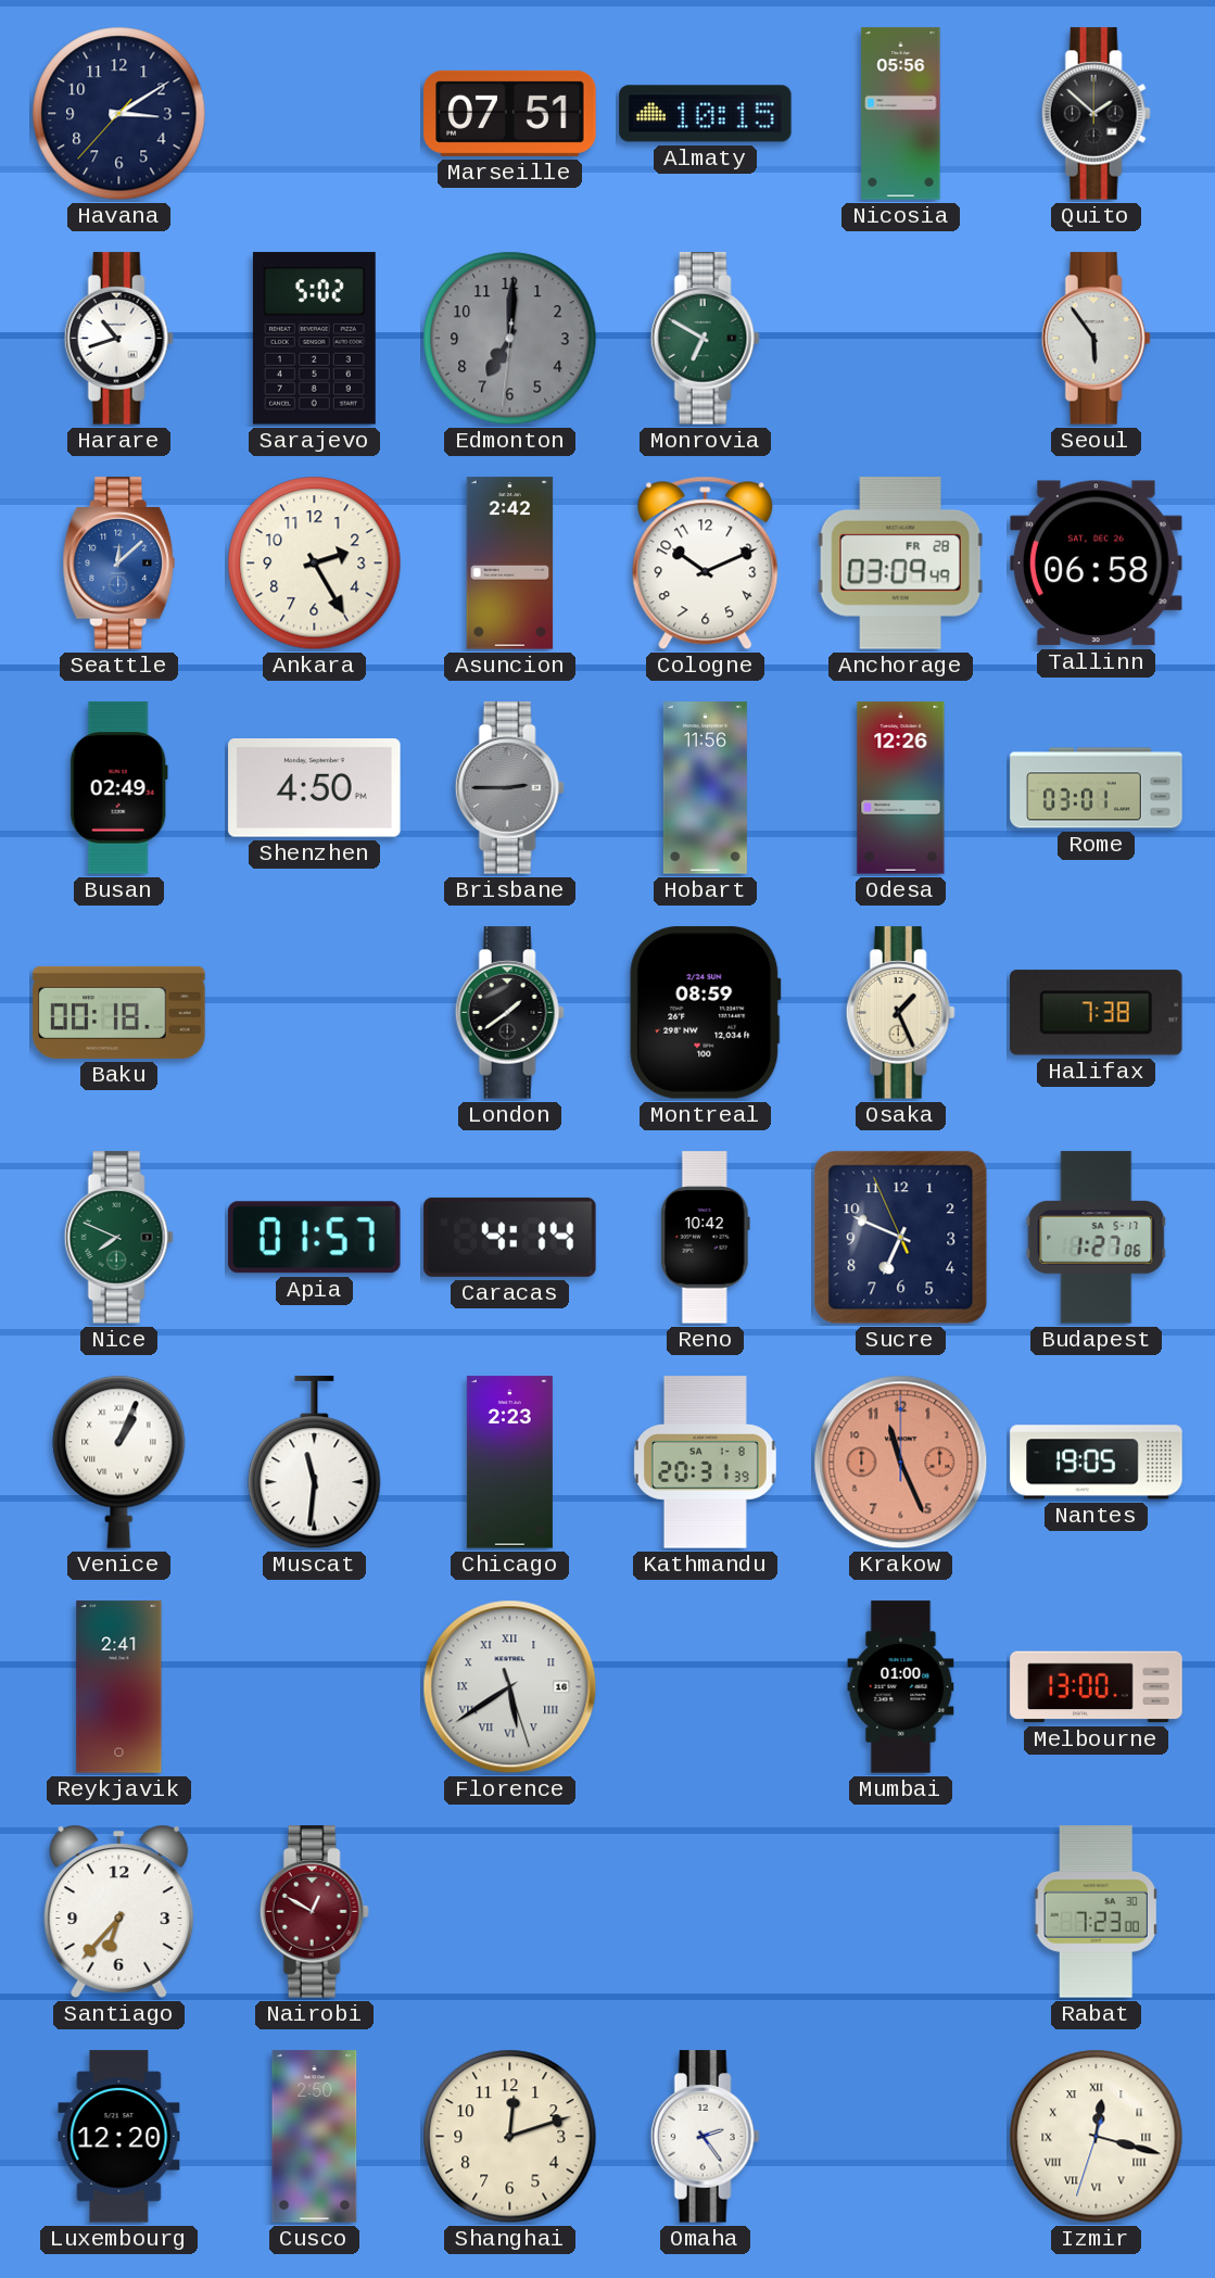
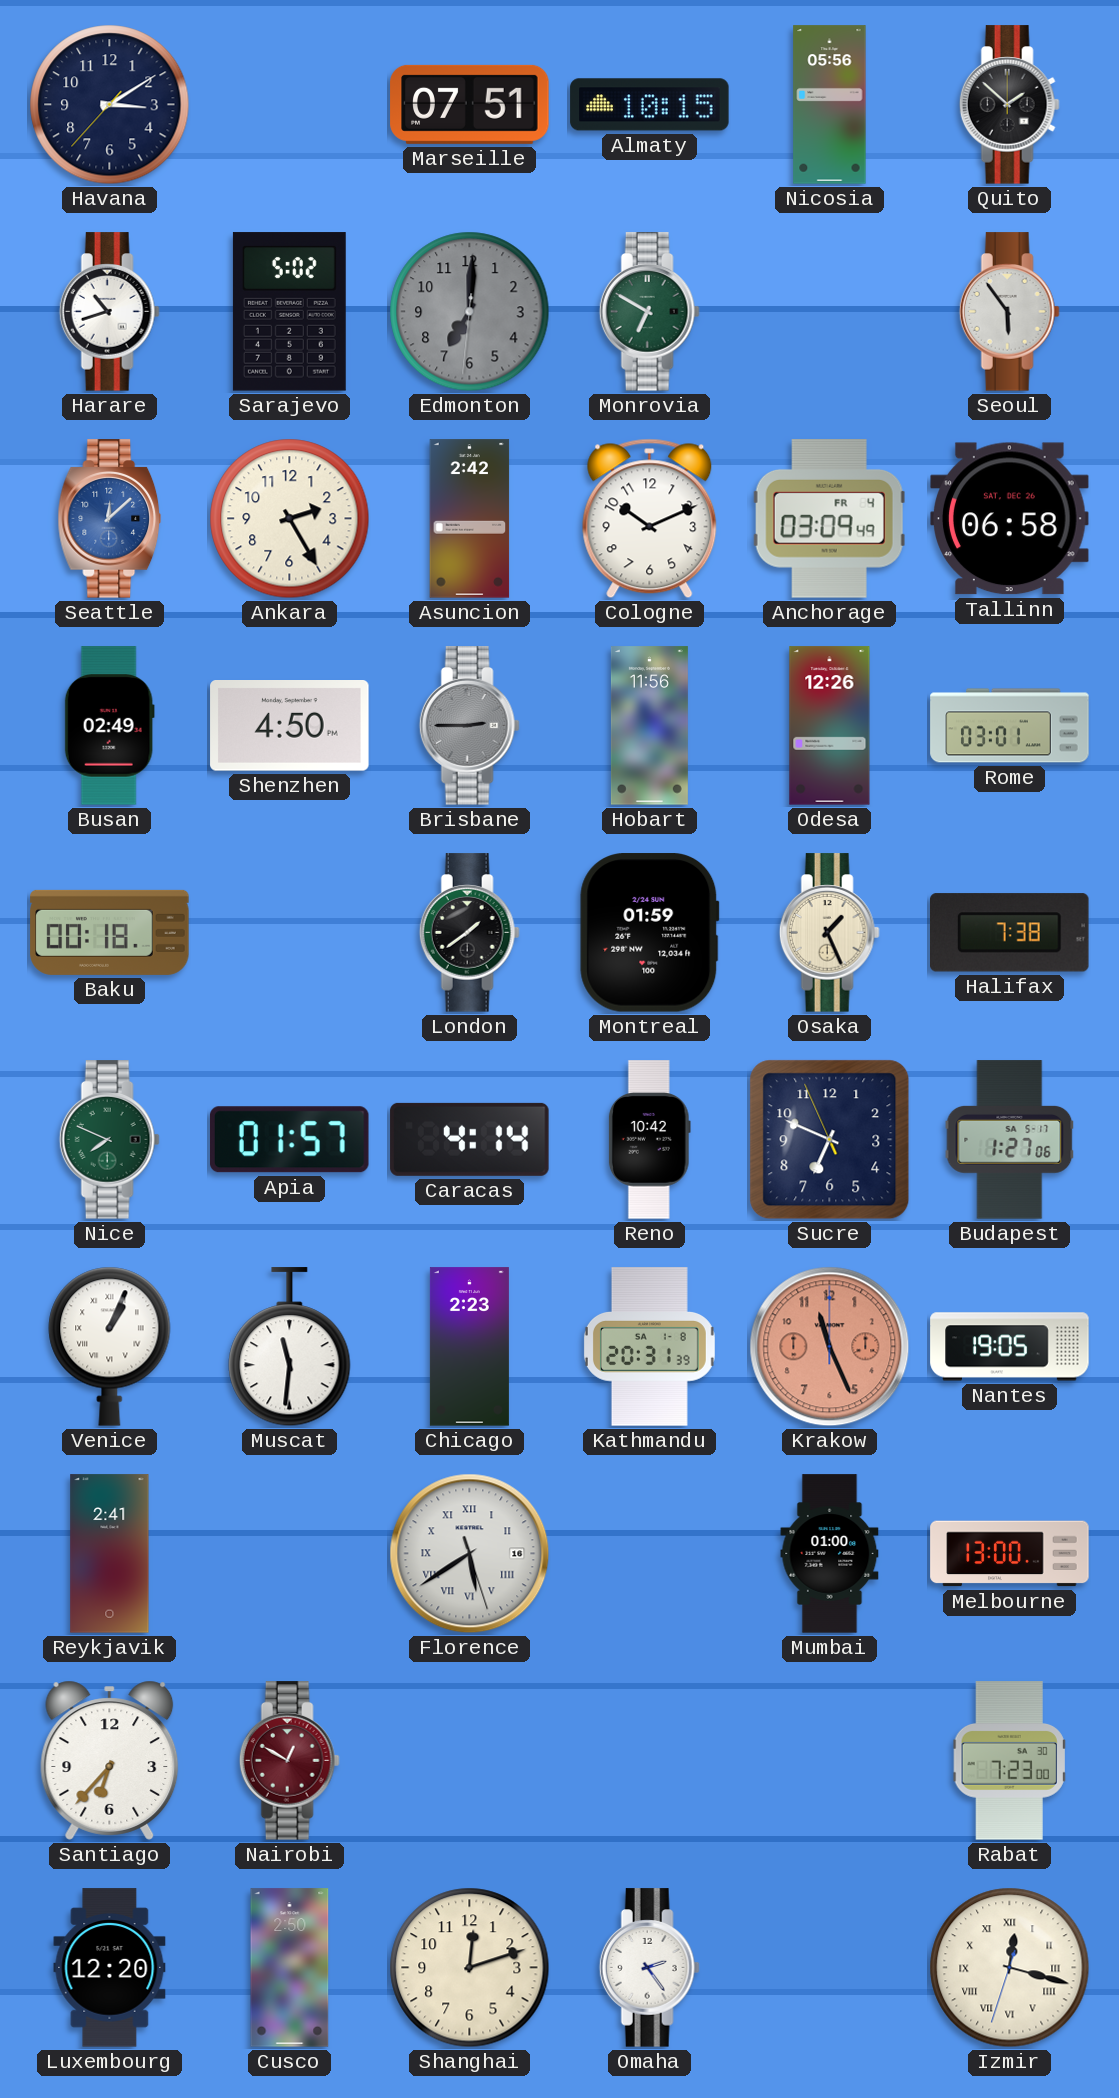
Anchorage date: FR 28 -> FR 4 (829, 519)
Montreal: 08:59 -> 01:59 (650, 933)
